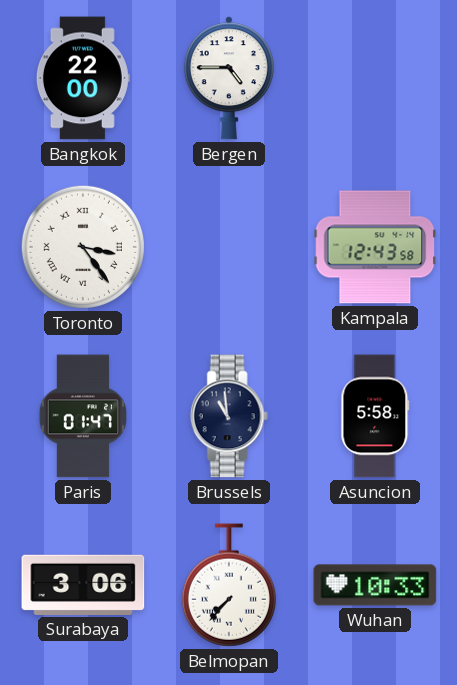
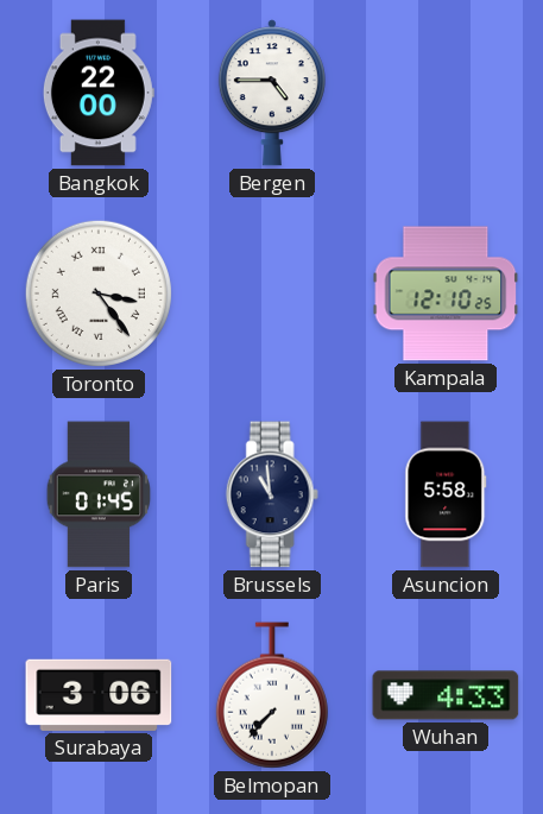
Kampala: 12:43 -> 12:10 (446, 294)
Paris: 01:47 -> 01:45 (99, 494)
Wuhan: 10:33 -> 4:33 (446, 695)
